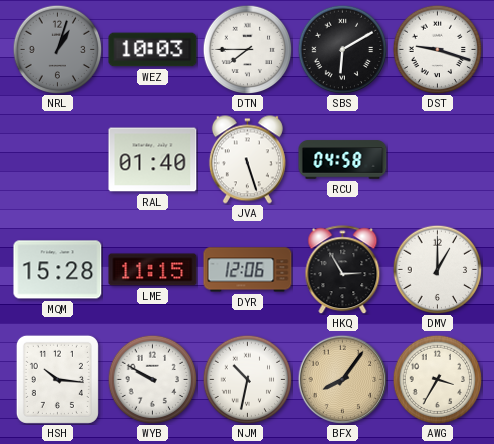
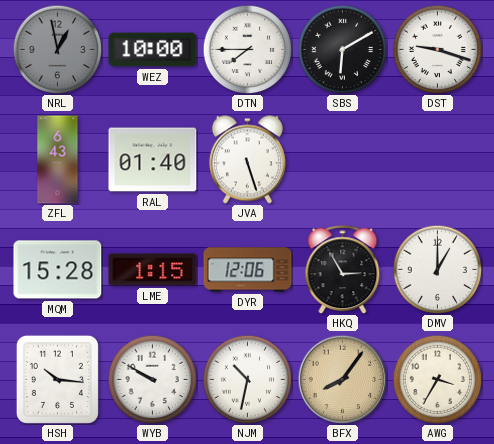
NRL: 1:03 -> 12:58 (57, 49)
WEZ: 10:03 -> 10:00 (153, 50)
ZFL: none -> 6:43 (58, 160)
RCU: 04:58 -> none (343, 160)
LME: 11:15 -> 1:15 (153, 270)
